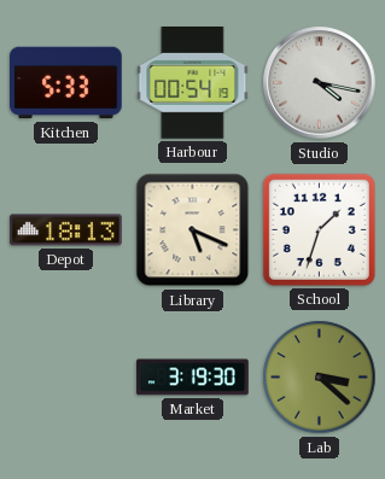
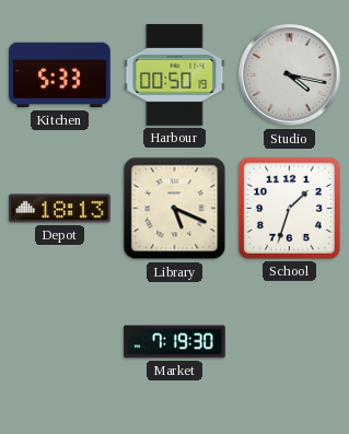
Harbour: 00:54 -> 00:50 (175, 75)
Market: 3:19 -> 7:19 (175, 342)
Lab: 3:22 -> none (320, 378)
